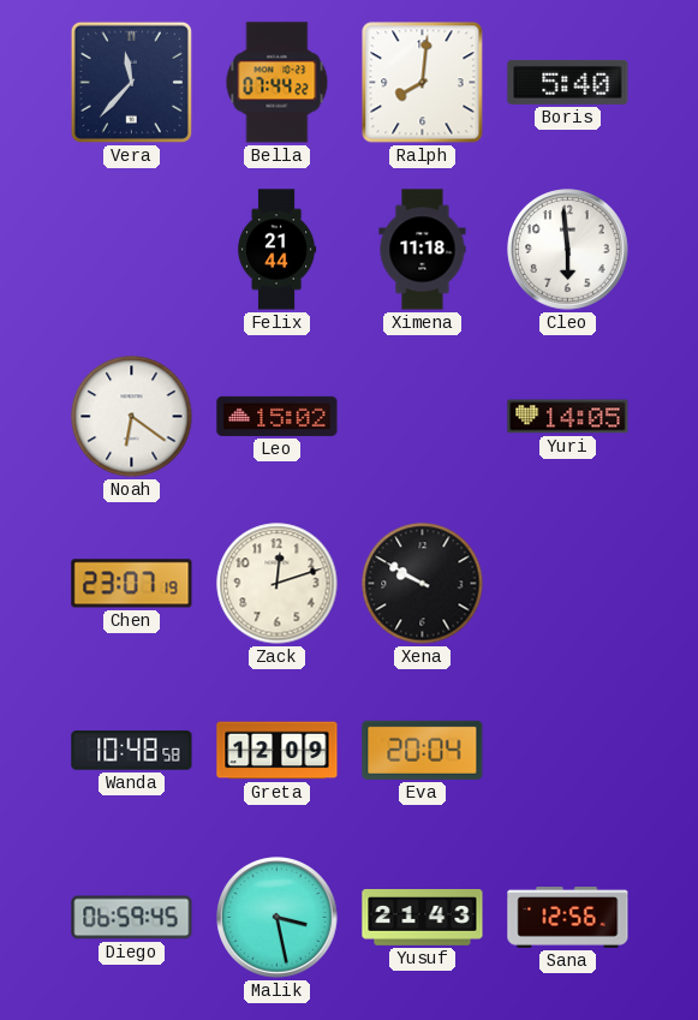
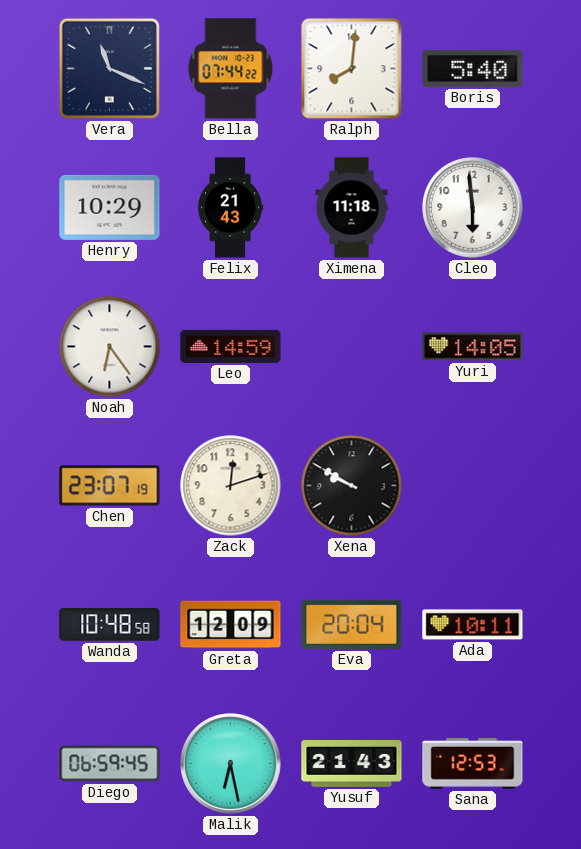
Vera: 11:37 -> 11:19 (109, 68)
Henry: none -> 10:29 (110, 207)
Felix: 21:44 -> 21:43 (230, 208)
Noah: 6:21 -> 6:24 (110, 347)
Leo: 15:02 -> 14:59 (231, 346)
Ada: none -> 10:11 (473, 625)
Malik: 3:28 -> 6:28 (231, 764)
Sana: 12:56 -> 12:53 (473, 764)
